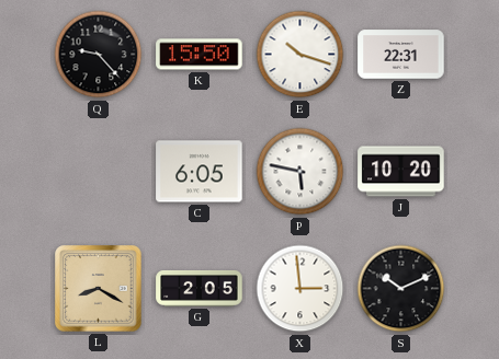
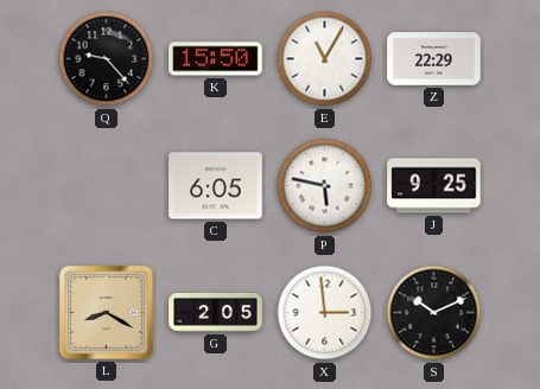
E: 10:18 -> 11:05 (325, 59)
Z: 22:31 -> 22:29 (434, 59)
J: 10:20 -> 9:25 (434, 186)
